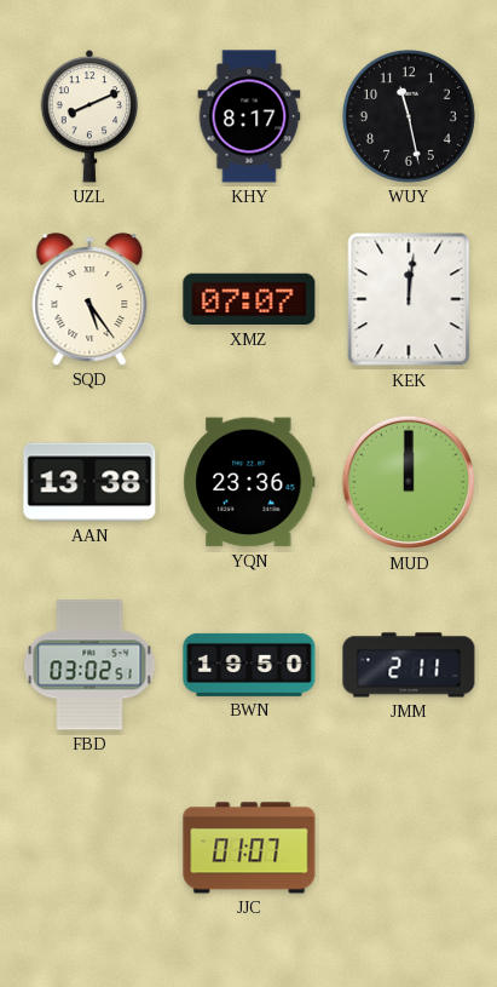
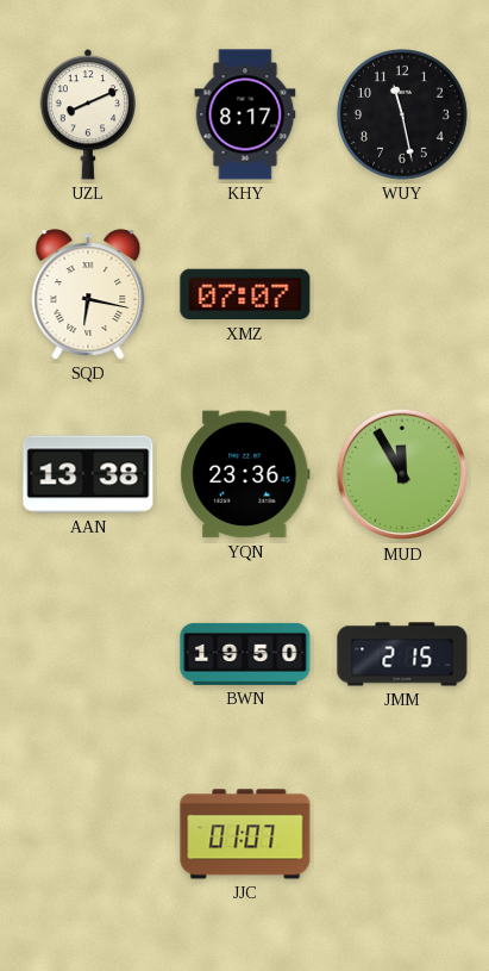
SQD: 5:24 -> 6:17 (88, 294)
KEK: 12:01 -> none (409, 299)
MUD: 12:00 -> 11:55 (402, 474)
FBD: 03:02 -> none (89, 665)
JMM: 2:11 -> 2:15 (402, 654)
